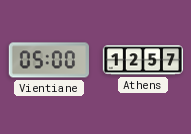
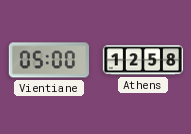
Athens: 12:57 -> 12:58 (142, 60)
